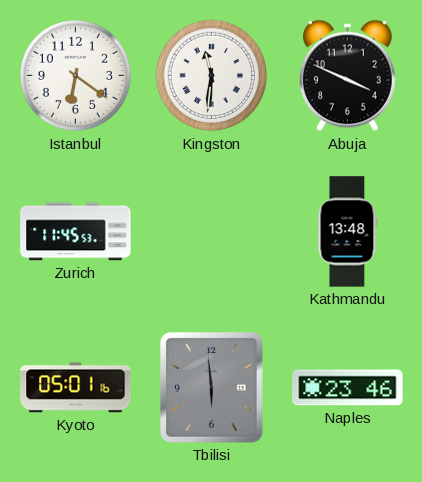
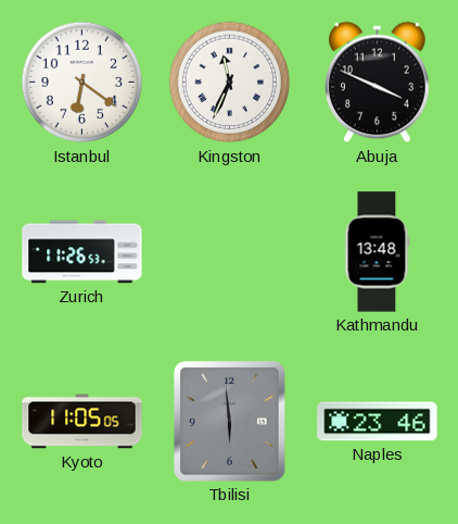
Kingston: 11:31 -> 11:34 (230, 83)
Zurich: 11:45 -> 11:26 (82, 252)
Kyoto: 05:01 -> 11:05 (82, 422)
